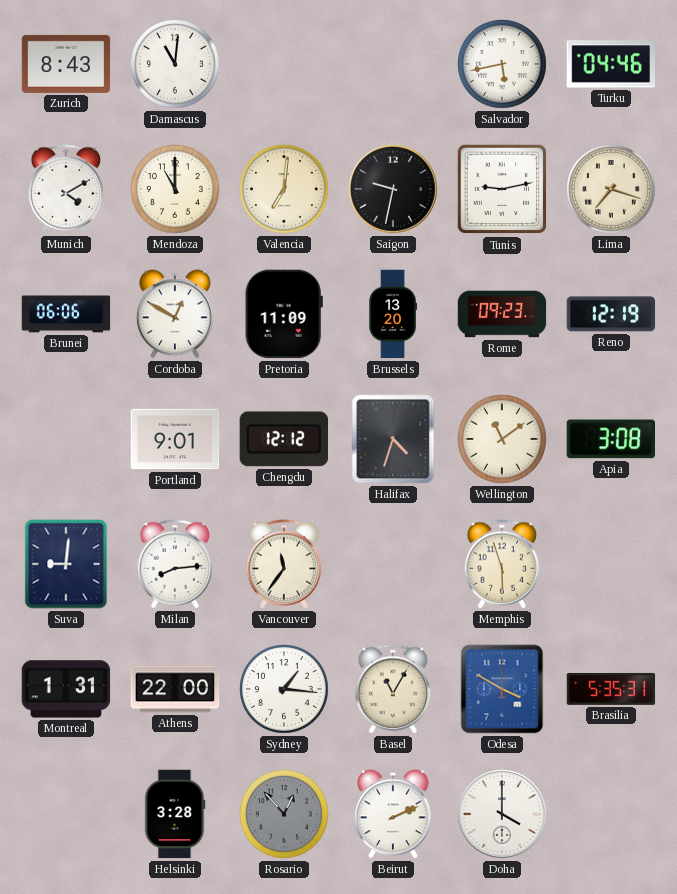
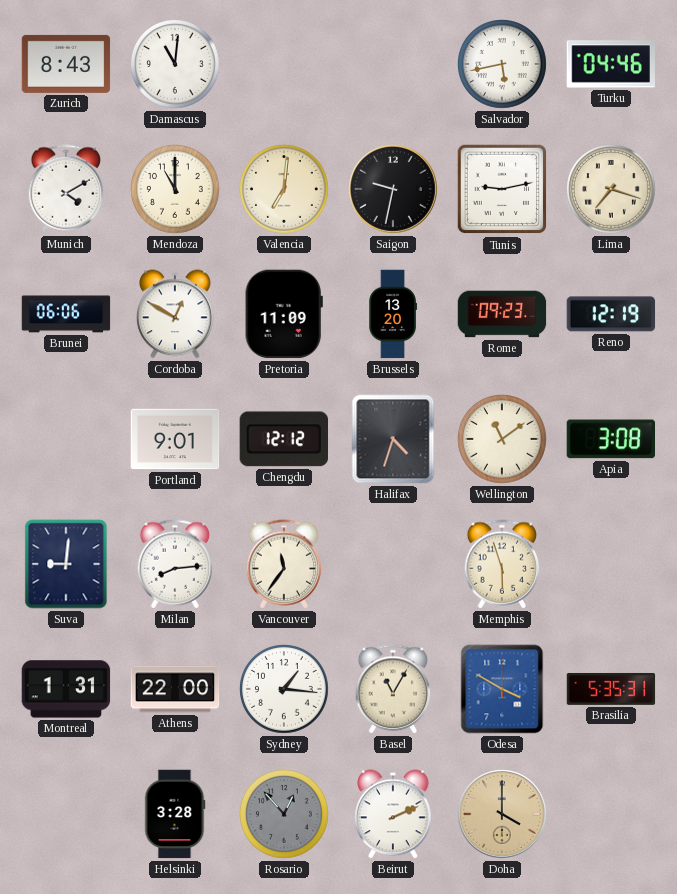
Doha dial: white -> champagne (503, 815)
